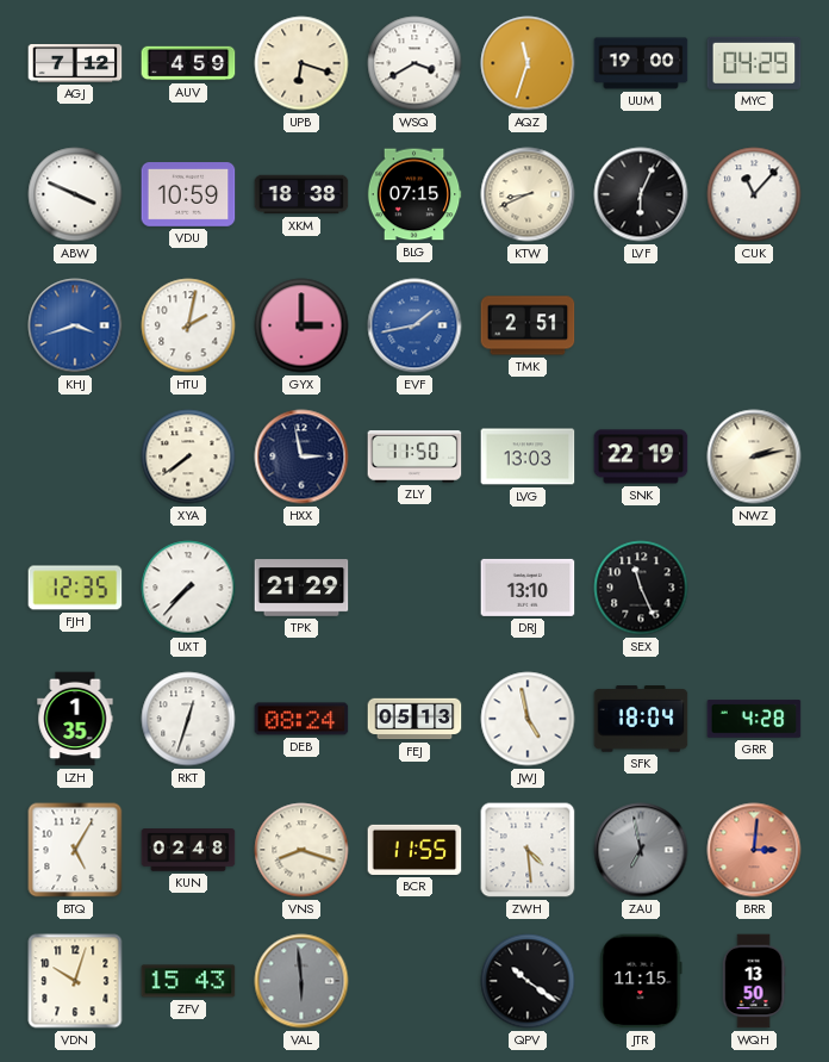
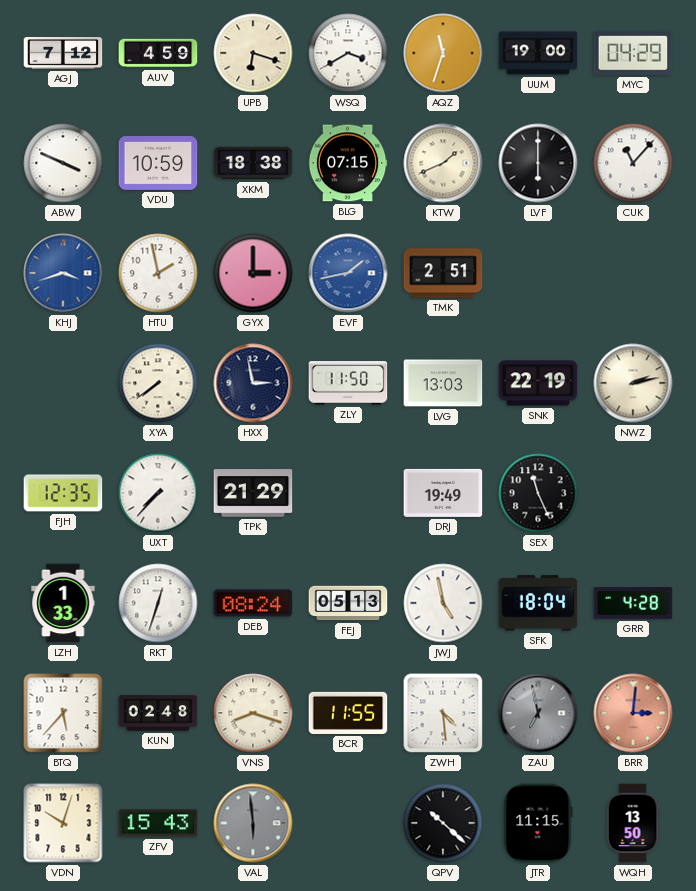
KTW: 8:41 -> 1:41 (443, 163)
LVF: 6:04 -> 6:00 (538, 163)
HTU: 2:02 -> 1:58 (158, 273)
DRJ: 13:10 -> 19:49 (443, 493)
LZH: 1:35 -> 1:33 (63, 603)
BTQ: 5:05 -> 5:37 (63, 713)
QPV: 10:21 -> 10:22 (443, 823)
